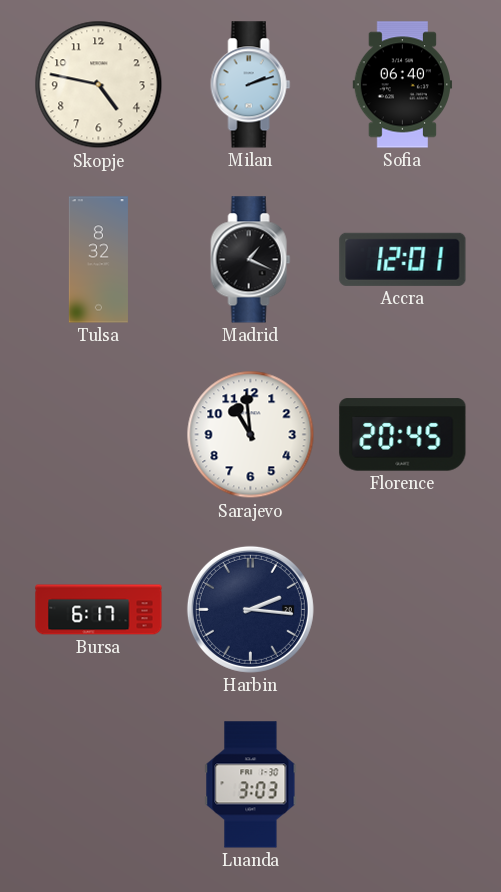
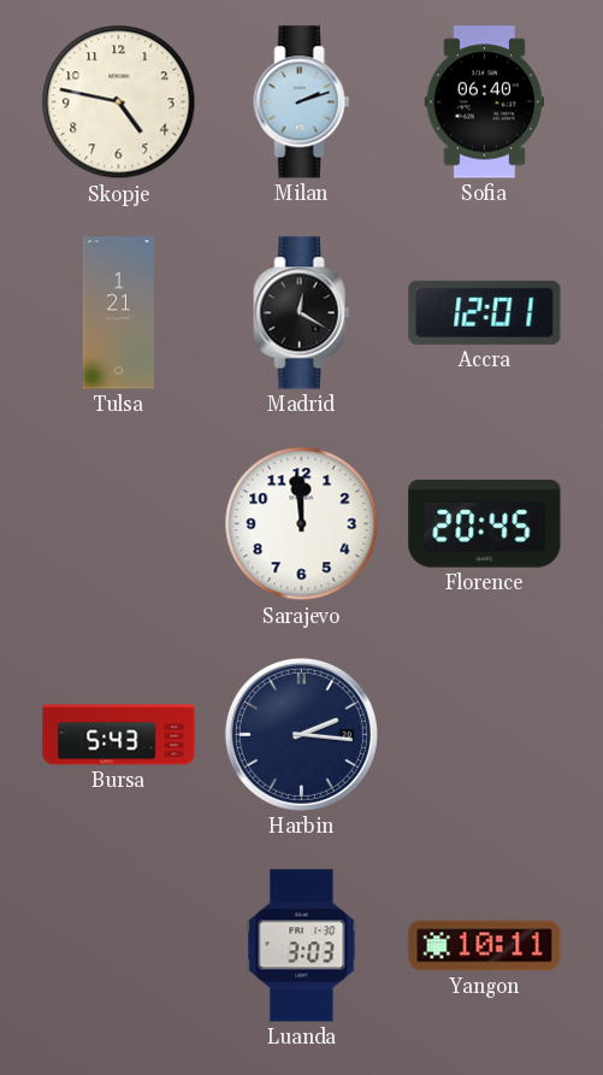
Tulsa: 8:32 -> 1:21 (118, 313)
Madrid: 1:19 -> 12:20 (302, 313)
Sarajevo: 10:59 -> 11:59 (302, 524)
Bursa: 6:17 -> 5:43 (119, 735)
Yangon: none -> 10:11 (485, 946)
